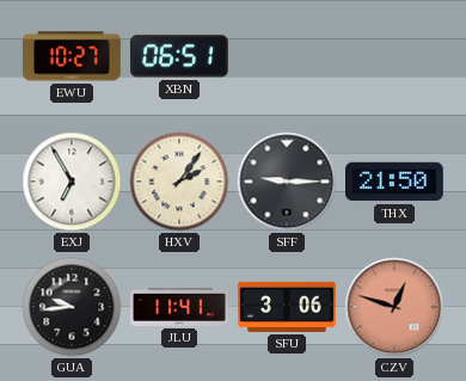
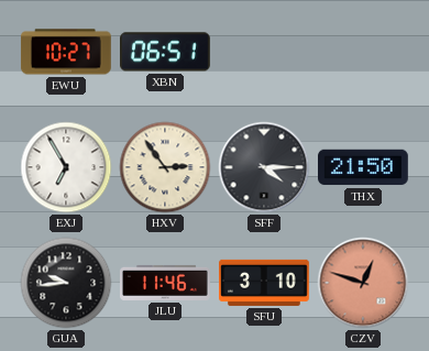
HXV: 2:06 -> 2:54 (165, 167)
SFF: 9:15 -> 4:15 (264, 167)
JLU: 11:41 -> 11:46 (166, 283)
SFU: 3:06 -> 3:10 (265, 283)
